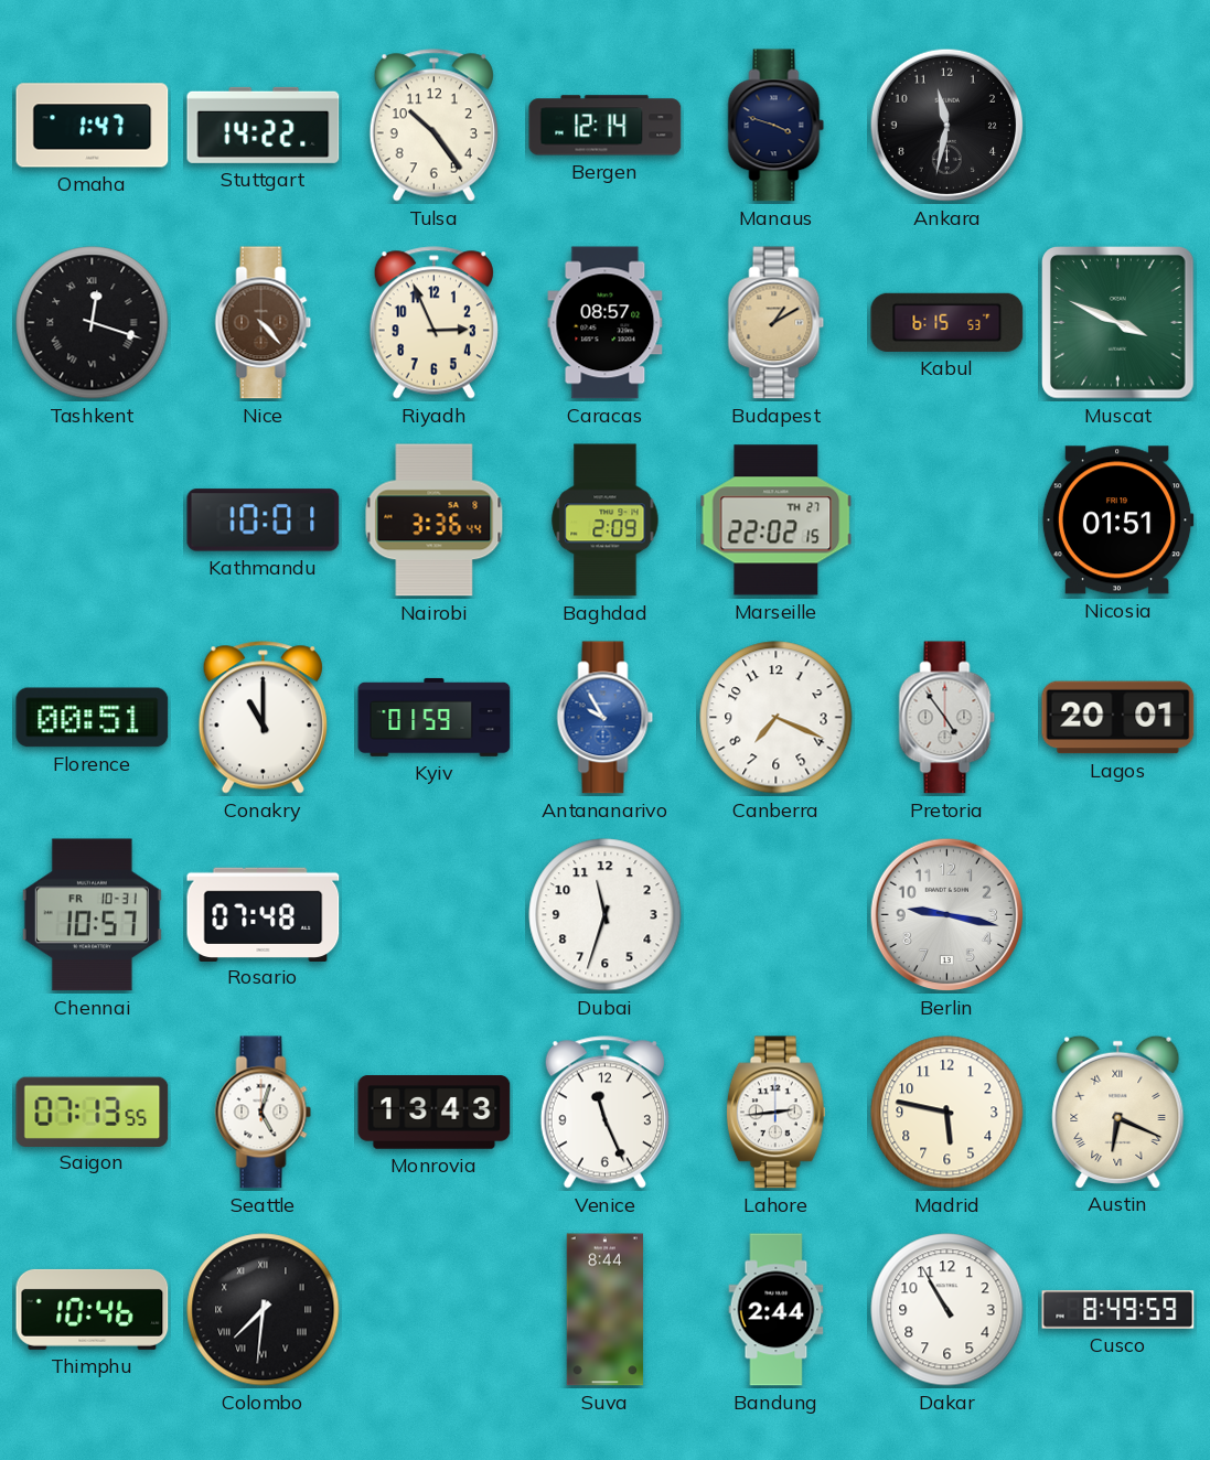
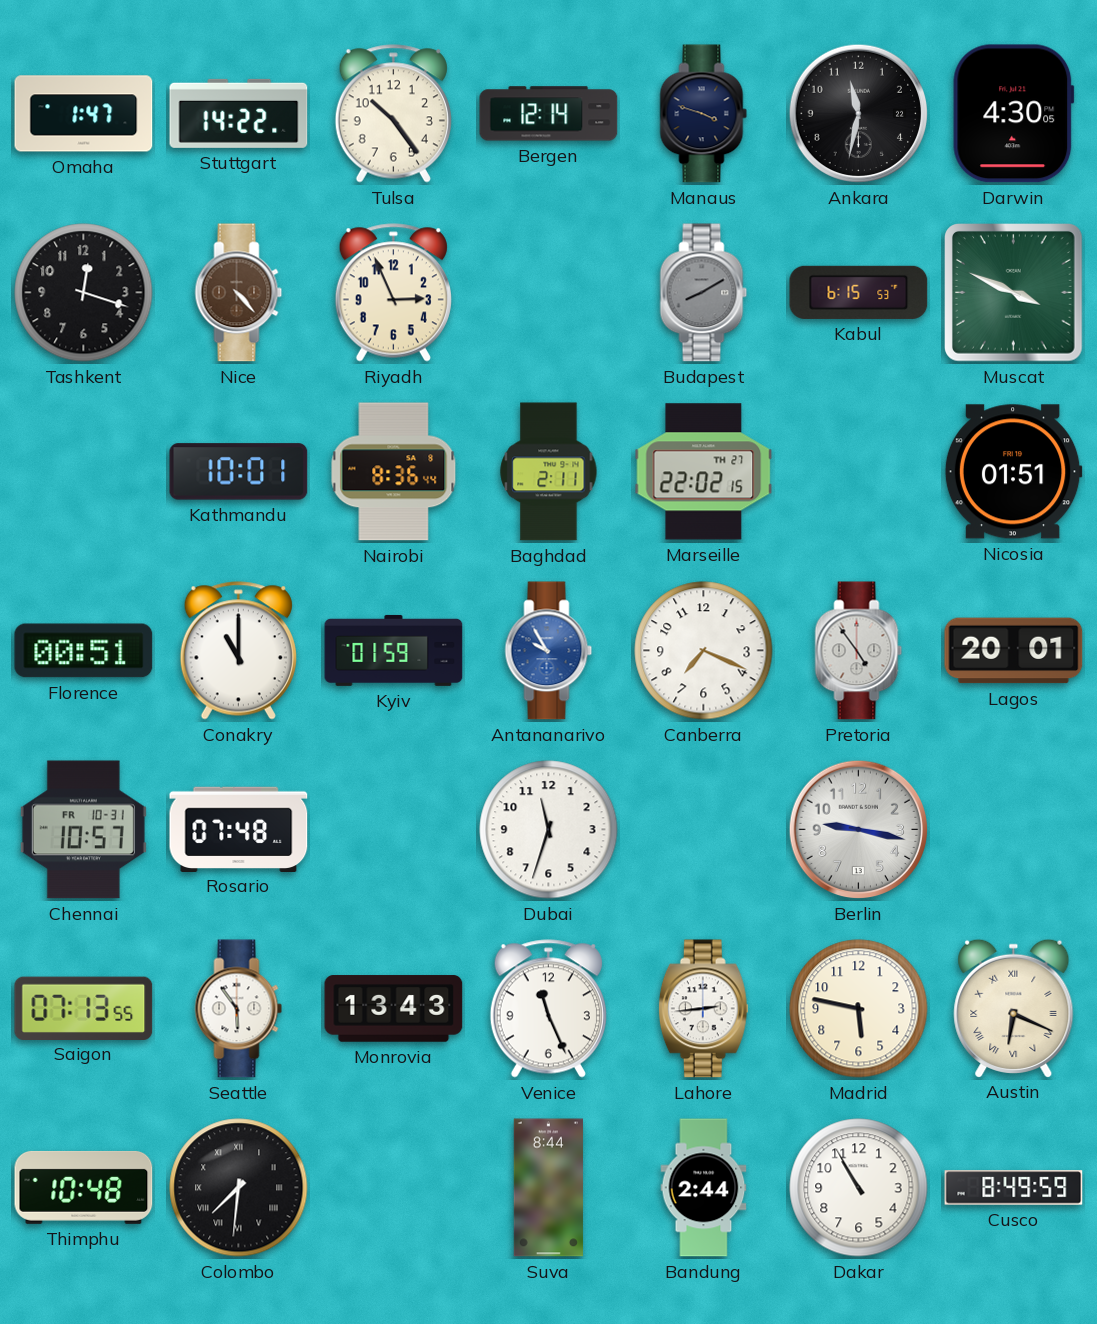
Darwin: none -> 4:30 (1014, 114)
Tashkent numerals: Roman -> Arabic (84, 293)
Caracas: 08:57 -> none (606, 323)
Budapest: 1:10 -> 8:10 (704, 293)
Budapest dial: champagne -> grey (704, 293)
Nairobi: 3:36 -> 8:36 (394, 472)
Baghdad: 2:09 -> 2:11 (549, 472)
Seattle: 5:03 -> 5:54 (239, 1009)
Thimphu: 10:46 -> 10:48 (84, 1187)
